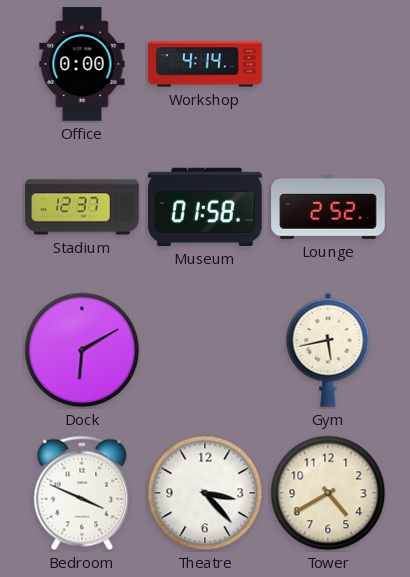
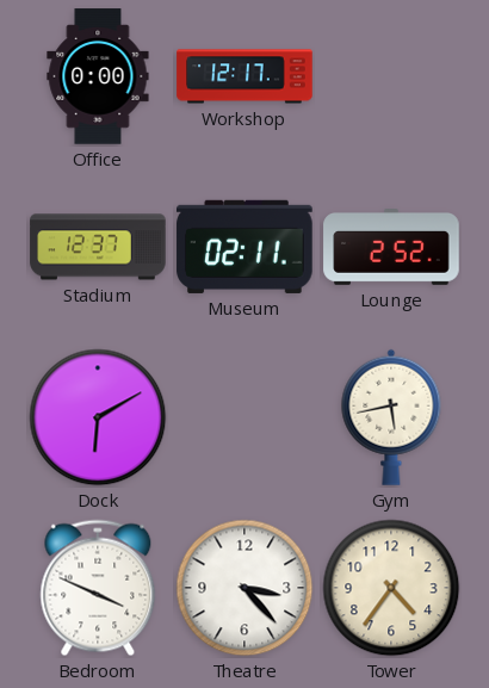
Workshop: 4:14 -> 12:17 (244, 76)
Museum: 01:58 -> 02:11 (244, 247)
Tower: 4:40 -> 4:36 (391, 588)
